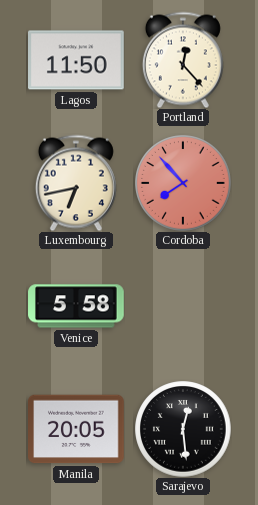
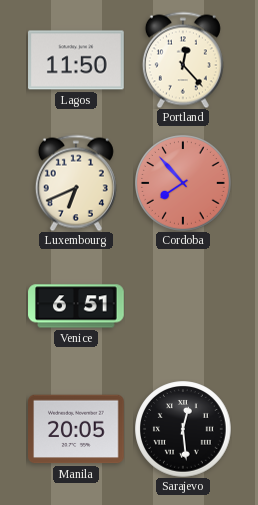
Luxembourg: 6:43 -> 6:41 (76, 183)
Venice: 5:58 -> 6:51 (76, 306)
